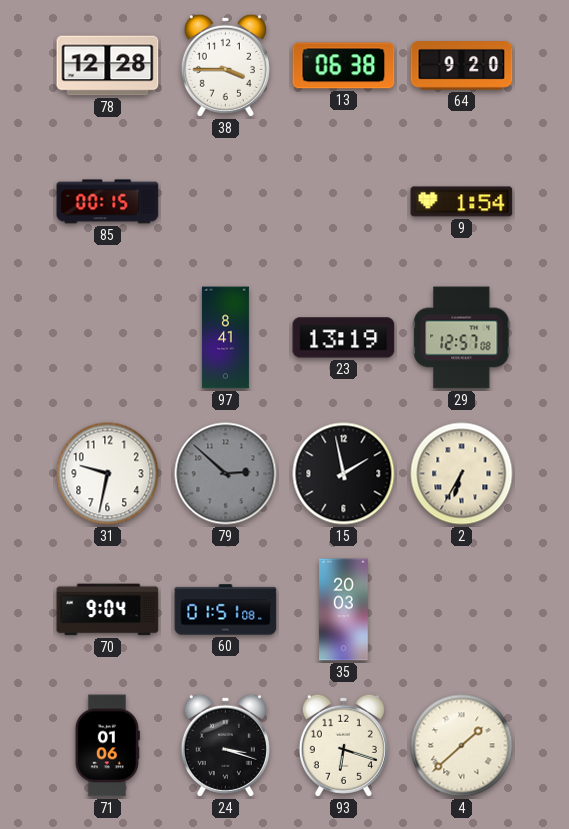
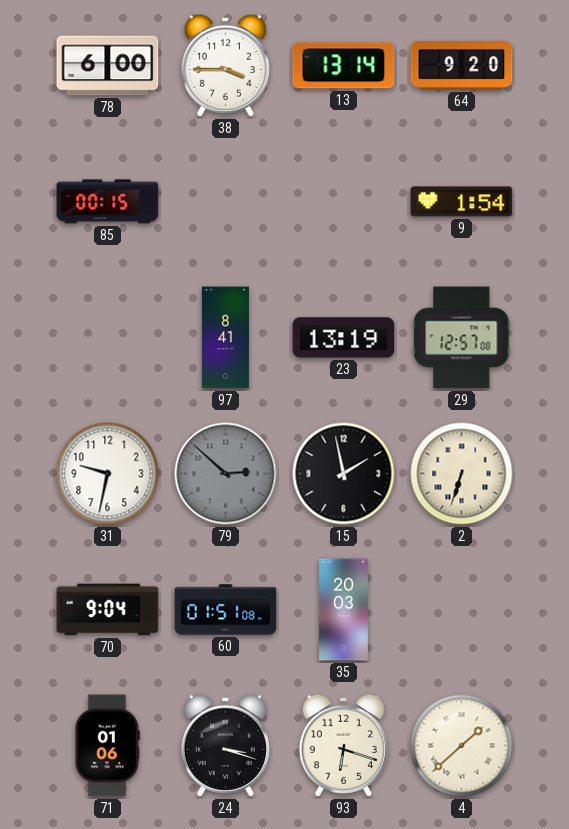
78: 12:28 -> 6:00 (108, 66)
13: 06:38 -> 13:14 (344, 66)
2: 6:35 -> 6:33 (462, 474)
